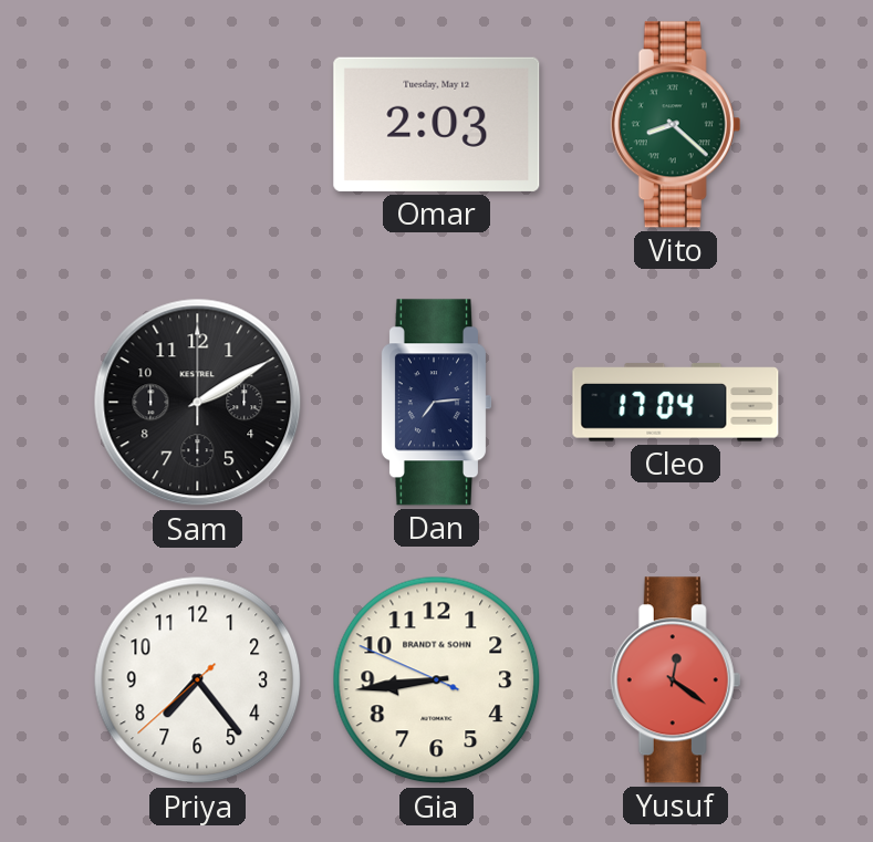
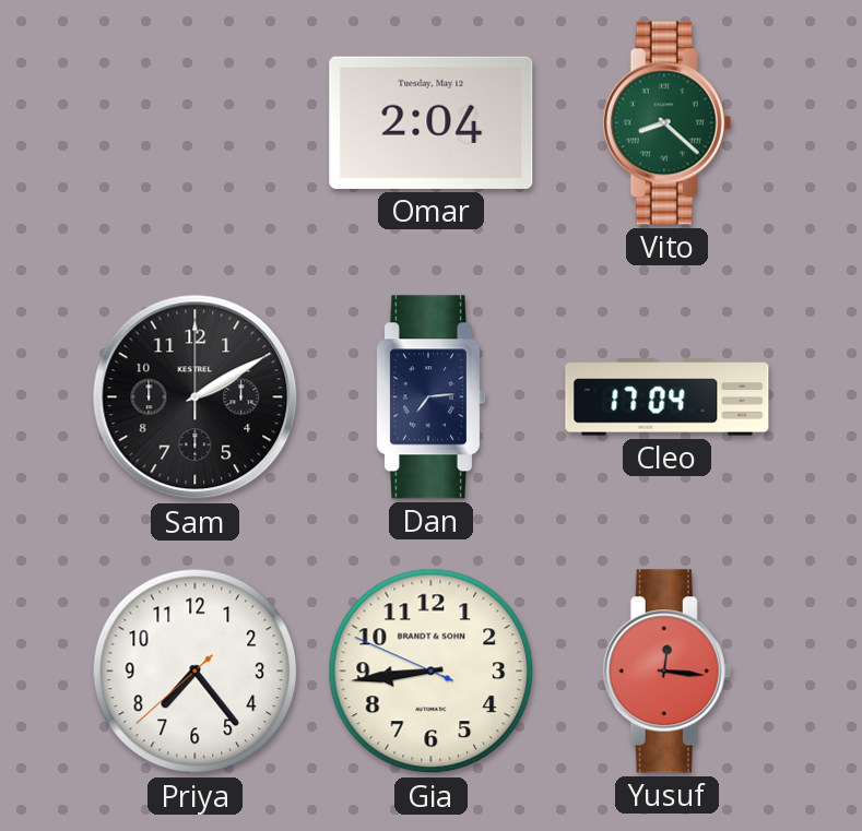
Omar: 2:03 -> 2:04 (432, 122)
Yusuf: 12:21 -> 12:16 (668, 672)
